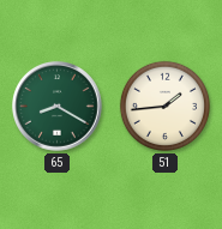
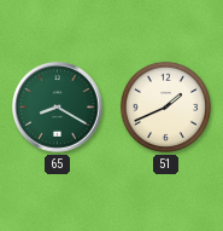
51: 1:44 -> 1:41 (165, 106)
